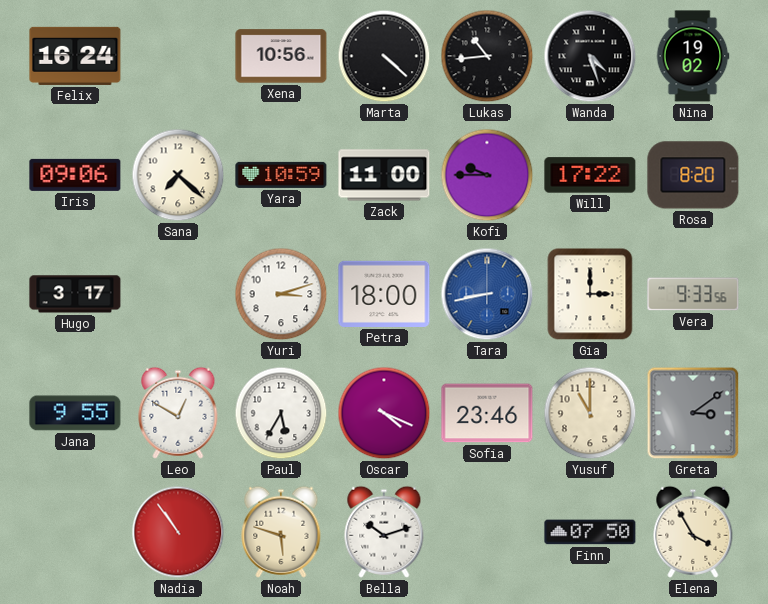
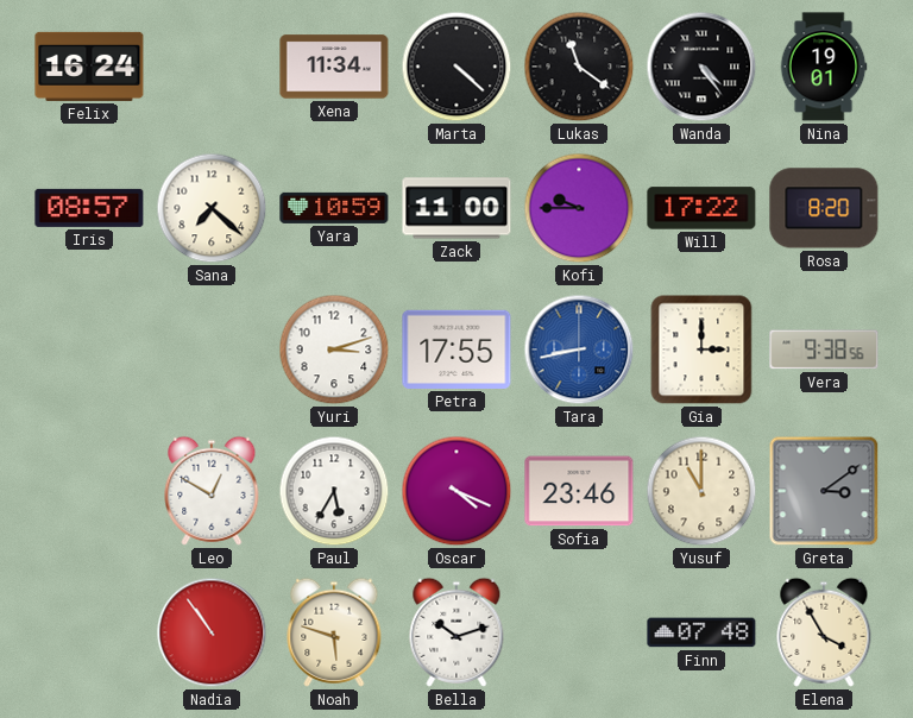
Xena: 10:56 -> 11:34 (334, 67)
Lukas: 10:44 -> 11:21 (579, 67)
Wanda: 4:27 -> 4:24 (701, 67)
Nina: 19:02 -> 19:01 (824, 67)
Iris: 09:06 -> 08:57 (89, 208)
Hugo: 3:17 -> none (75, 294)
Petra: 18:00 -> 17:55 (456, 349)
Vera: 9:33 -> 9:38 (824, 349)
Jana: 9:55 -> none (75, 413)
Finn: 07:50 -> 07:48 (701, 632)
